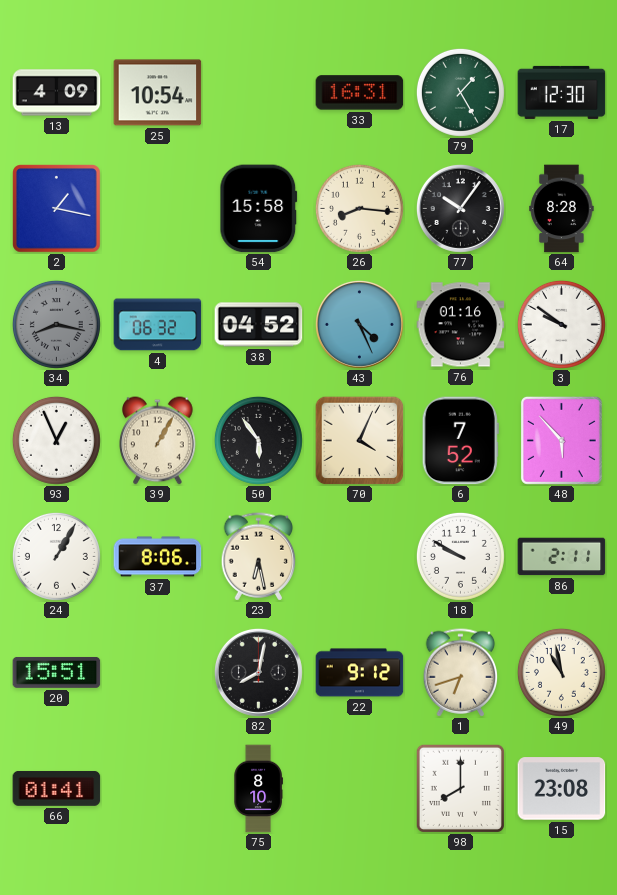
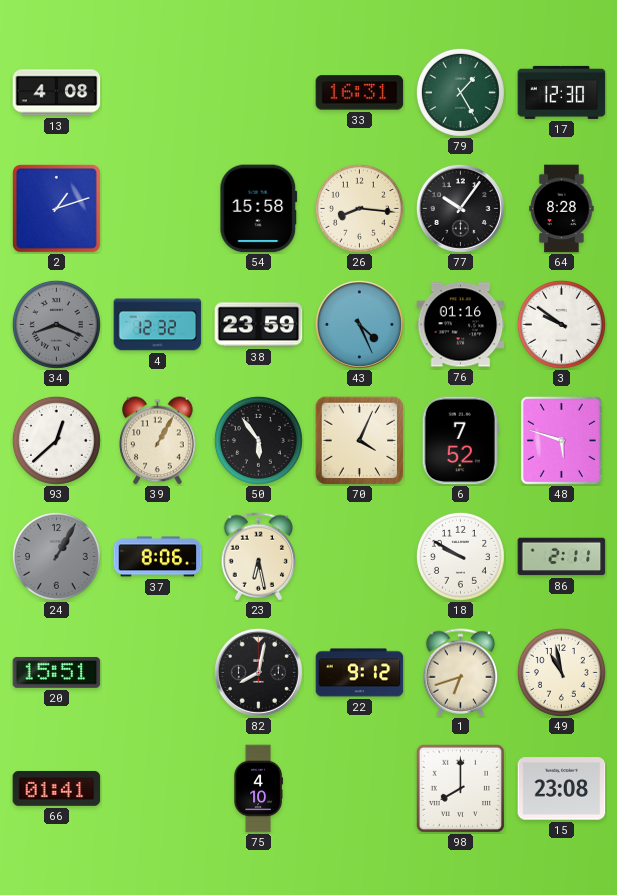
13: 4:09 -> 4:08 (57, 93)
25: 10:54 -> none (158, 93)
2: 1:17 -> 1:12 (57, 209)
34: 8:17 -> 8:19 (56, 324)
4: 06:32 -> 12:32 (158, 325)
38: 04:52 -> 23:59 (259, 325)
93: 12:56 -> 12:38 (56, 440)
48: 5:53 -> 5:48 (561, 440)
24 dial: white -> grey (56, 556)
75: 8:10 -> 4:10 (258, 789)
